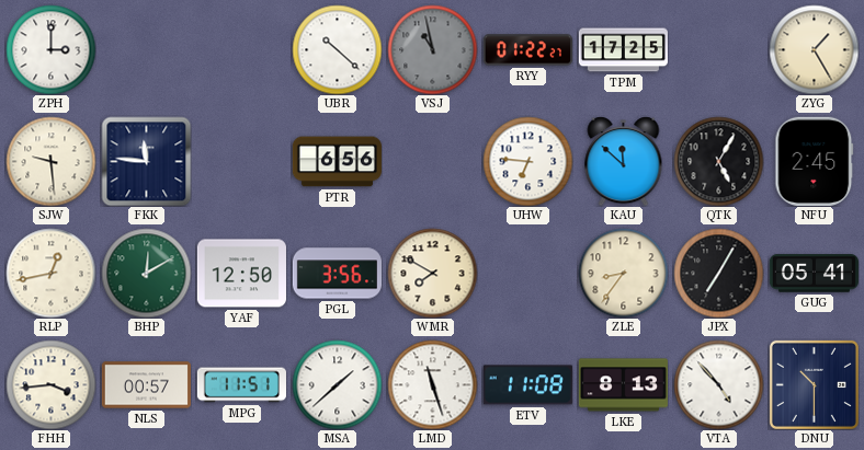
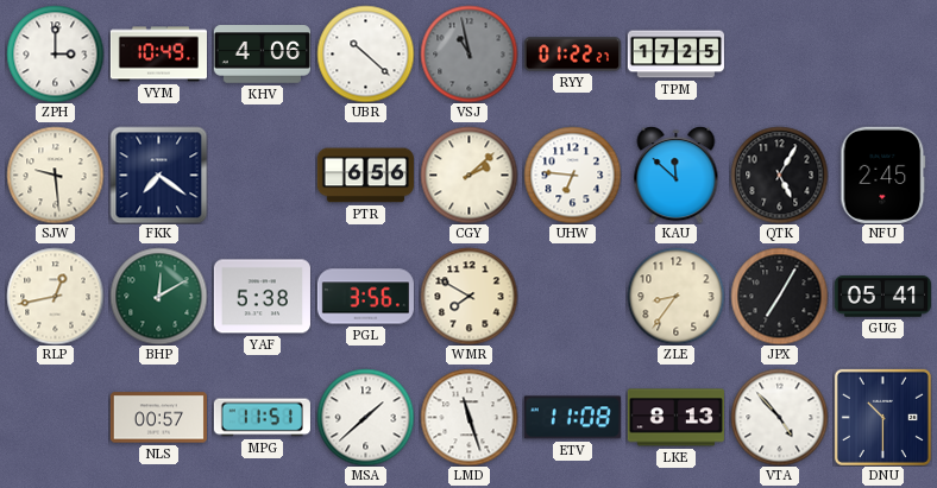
VYM: none -> 10:49 (158, 55)
KHV: none -> 4:06 (262, 55)
ZYG: 1:25 -> none (814, 49)
FKK: 11:46 -> 7:21 (158, 175)
CGY: none -> 2:08 (468, 175)
YAF: 12:50 -> 5:38 (262, 297)
FHH: 3:44 -> none (50, 384)
